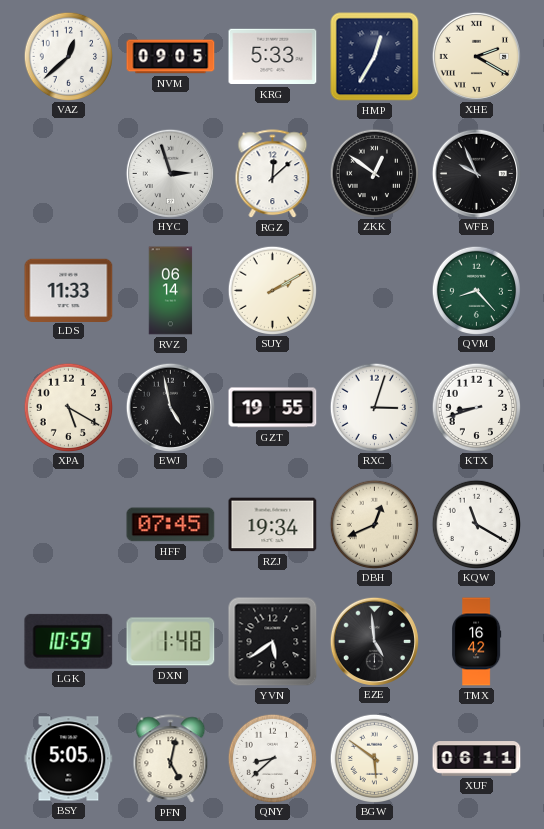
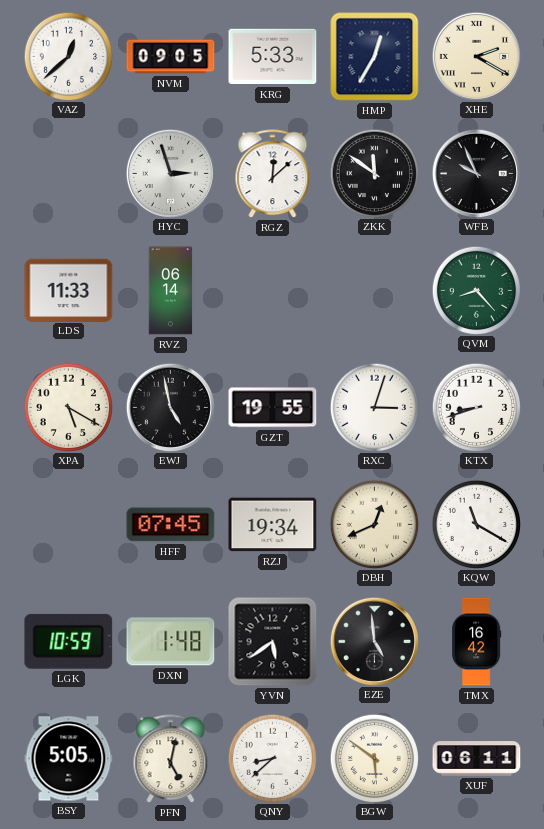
ZKK: 12:51 -> 11:51 (374, 173)
SUY: 2:10 -> none (272, 290)
